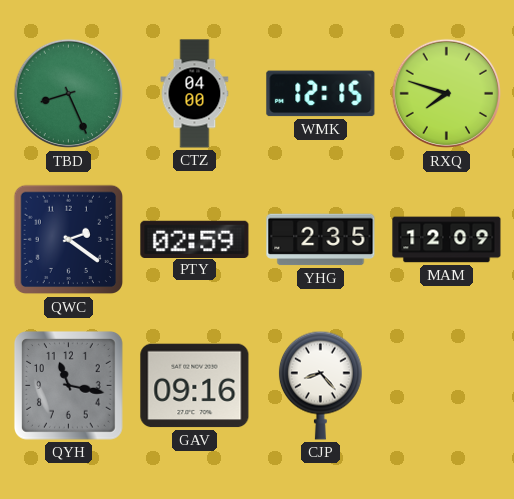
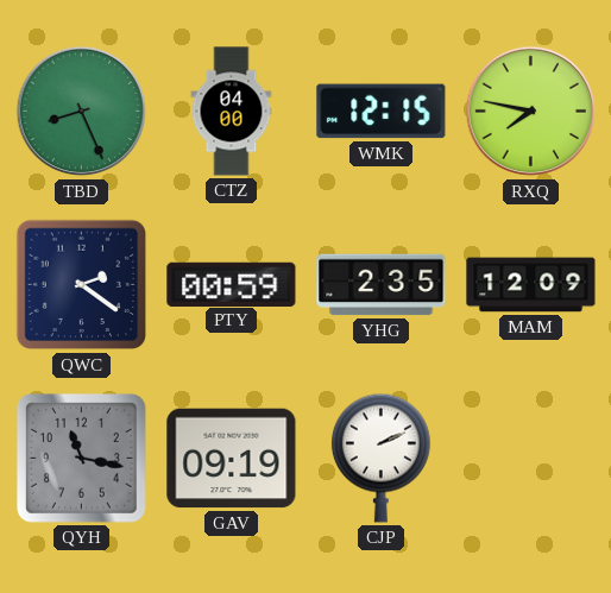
RXQ: 7:48 -> 7:47 (531, 112)
PTY: 02:59 -> 00:59 (232, 284)
GAV: 09:16 -> 09:19 (232, 459)
CJP: 8:23 -> 2:11 (380, 458)
